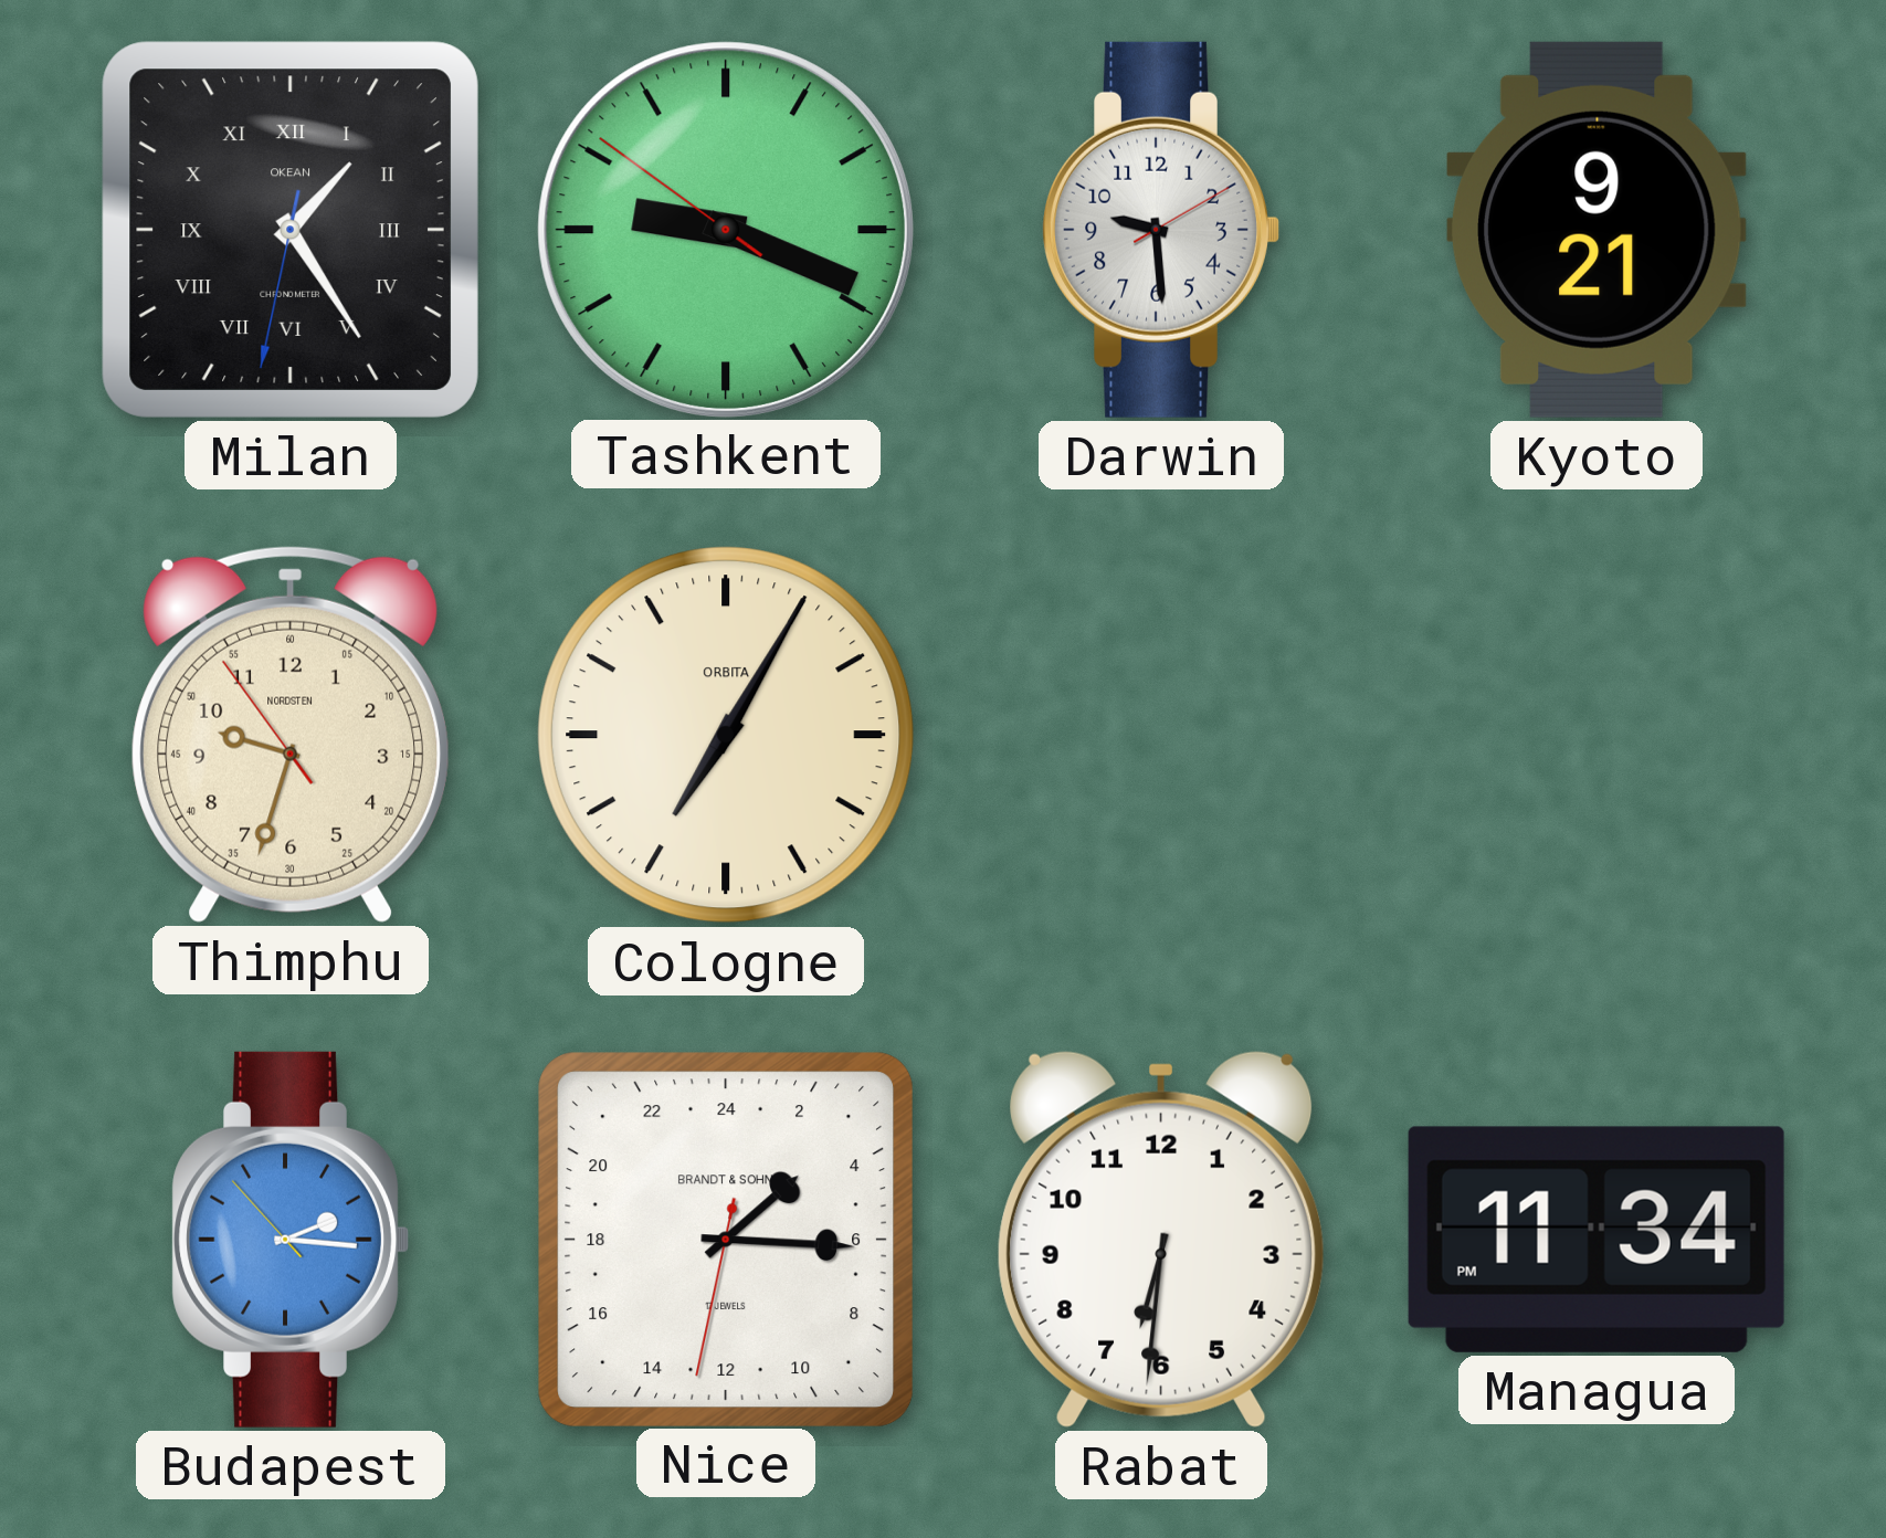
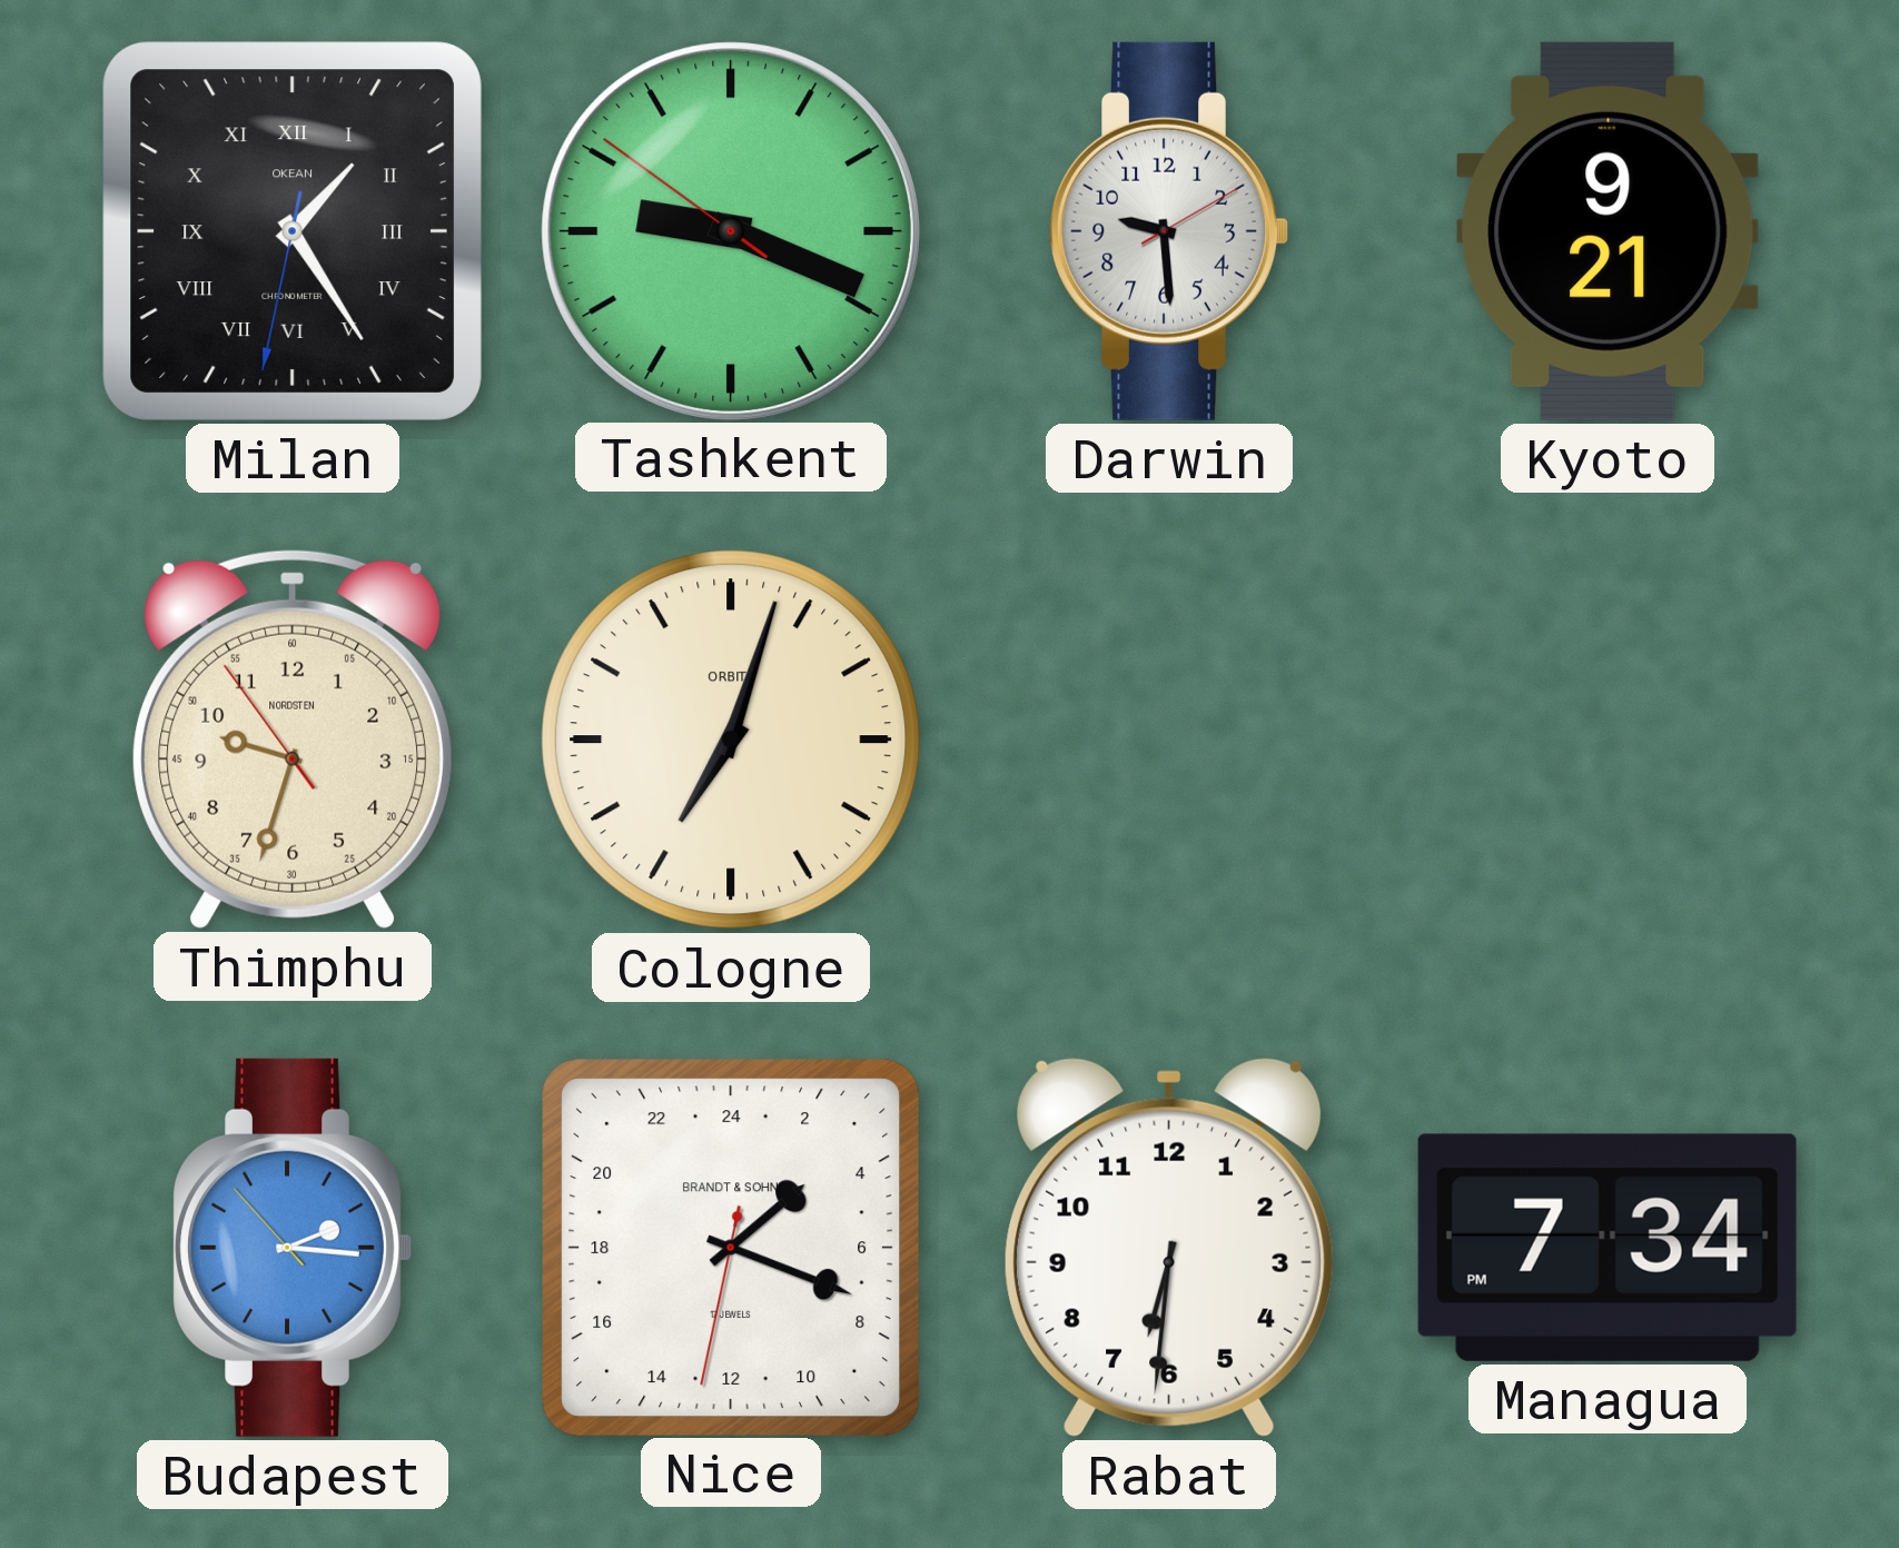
Cologne: 7:05 -> 7:03 (731, 740)
Nice: 3:15 -> 3:18 (730, 1247)
Managua: 11:34 -> 7:34 (1608, 1248)
